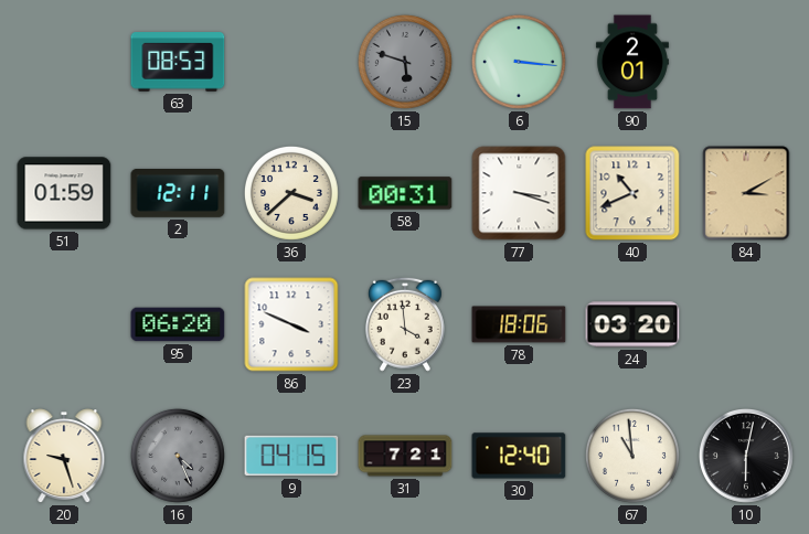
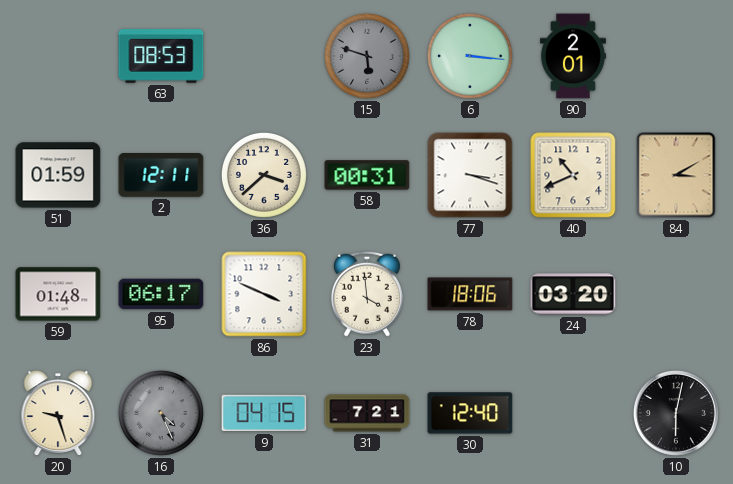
59: none -> 01:48 (58, 294)
95: 06:20 -> 06:17 (161, 294)
67: 10:59 -> none (632, 456)
